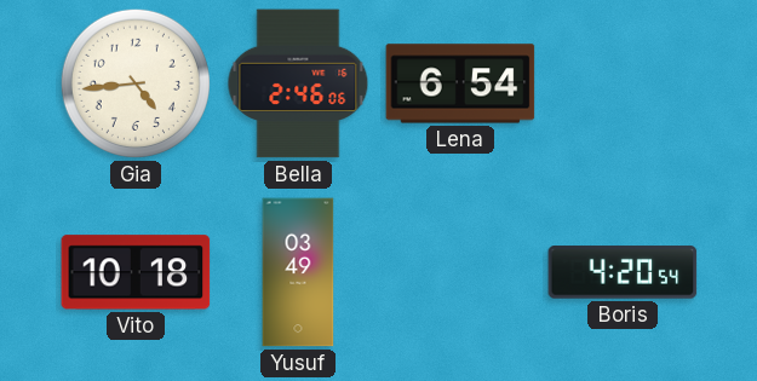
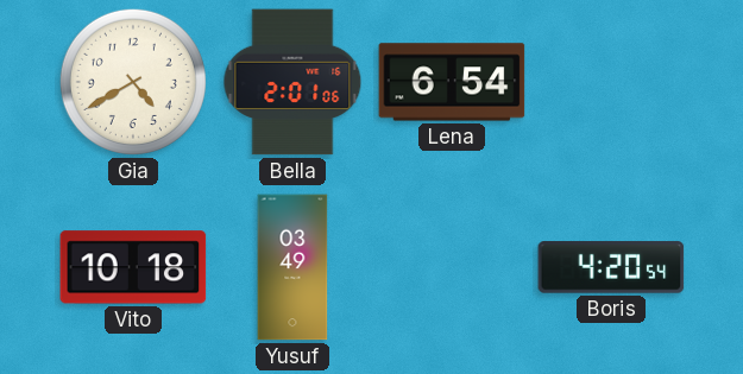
Gia: 4:44 -> 4:40 (133, 82)
Bella: 2:46 -> 2:01 (292, 82)
